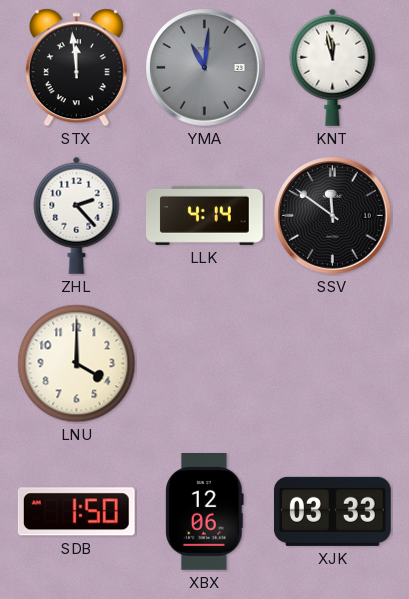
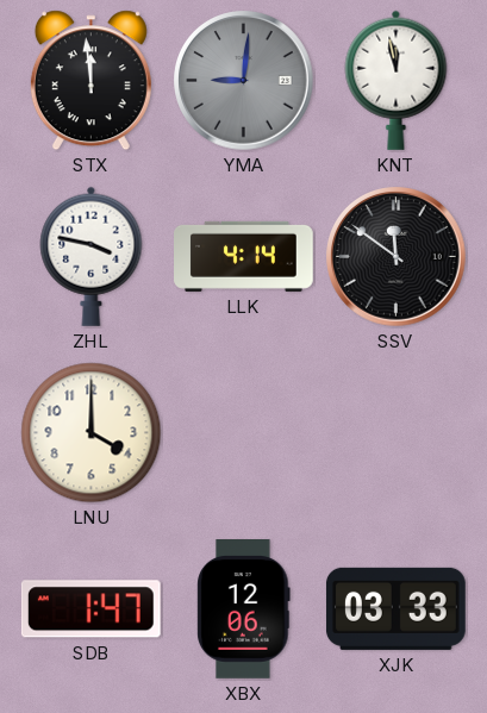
YMA: 11:01 -> 9:01 (244, 81)
ZHL: 2:23 -> 3:47 (92, 256)
SDB: 1:50 -> 1:47 (90, 609)
